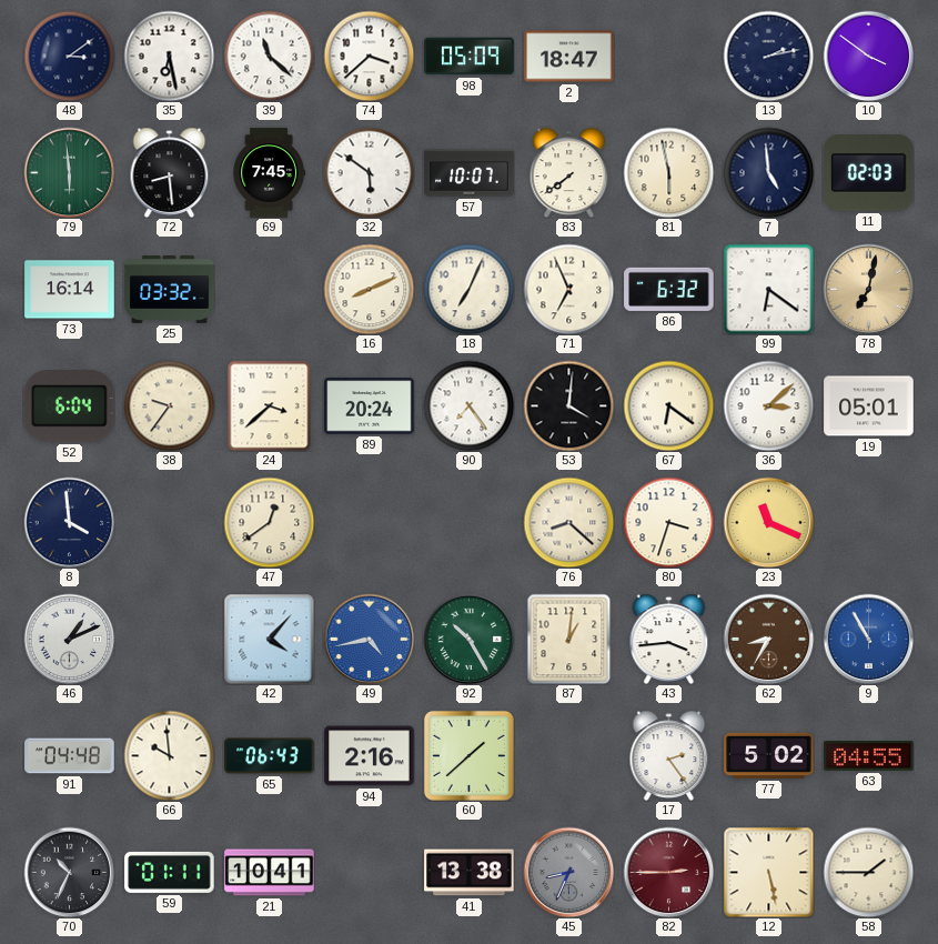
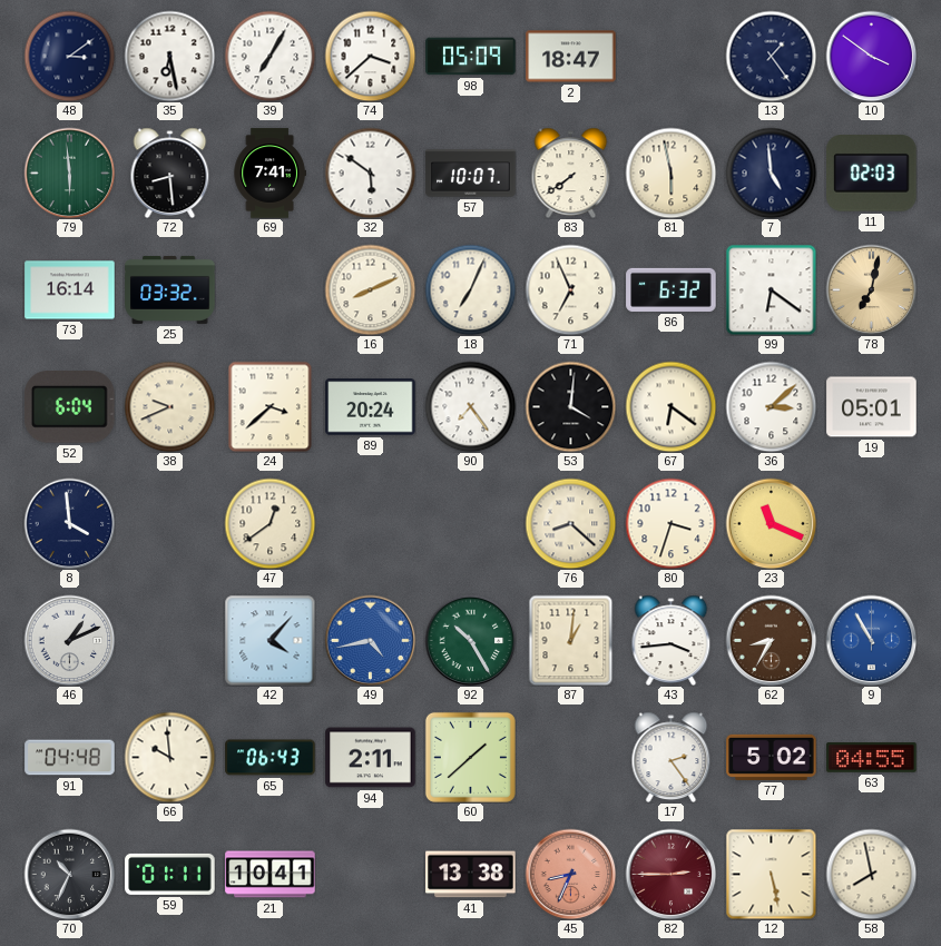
39: 11:22 -> 7:05 (269, 56)
13: 2:13 -> 1:24 (771, 56)
69: 7:45 -> 7:41 (269, 174)
38: 9:36 -> 9:41 (169, 406)
94: 2:16 -> 2:11 (371, 758)
45 dial: grey -> salmon (570, 874)
58: 1:45 -> 7:58 (871, 874)
